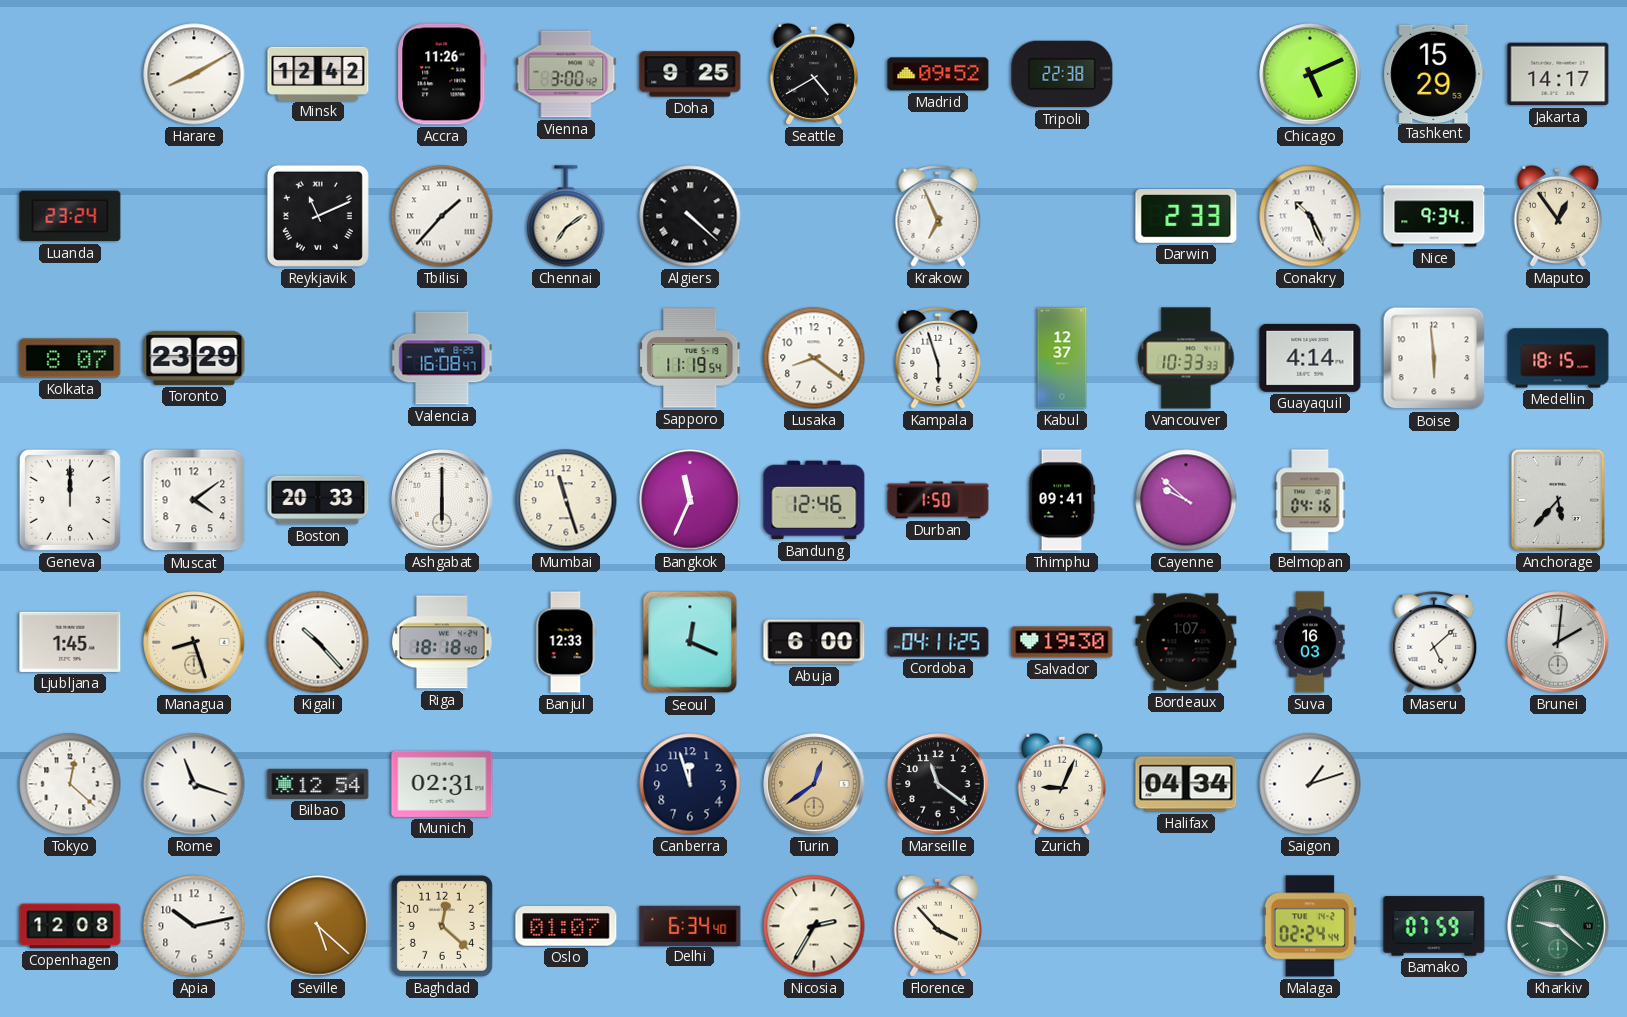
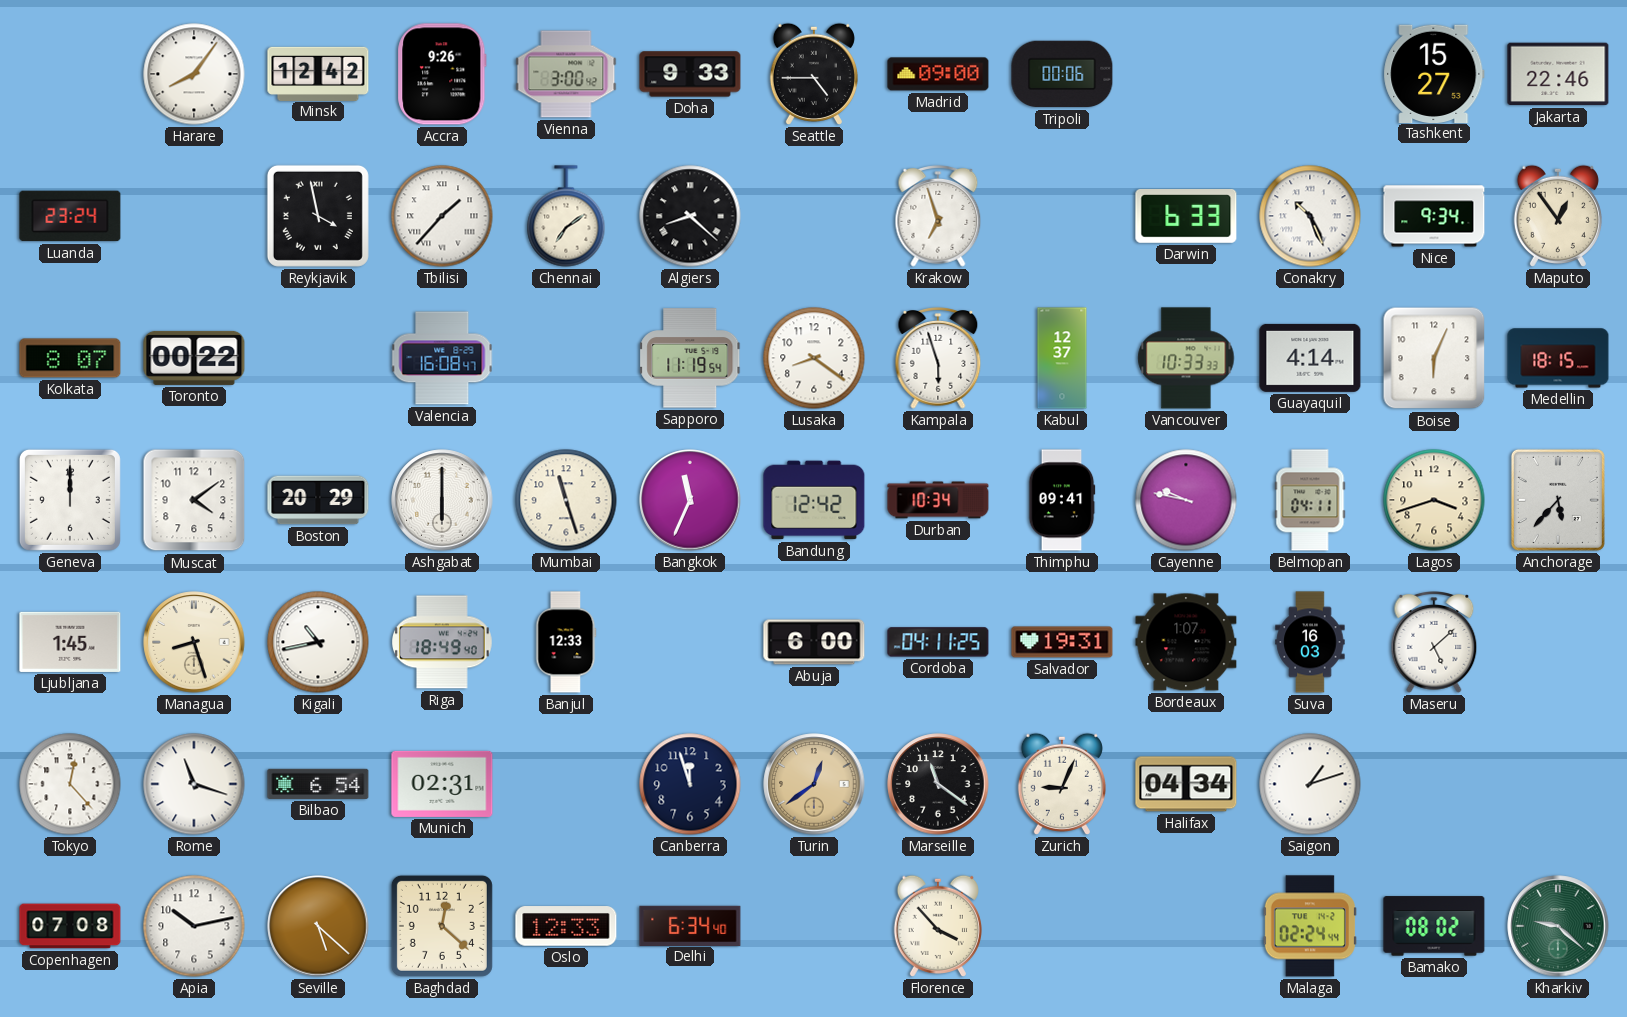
Harare: 8:10 -> 8:06 (194, 74)
Accra: 11:26 -> 9:26 (442, 74)
Doha: 9:25 -> 9:33 (690, 74)
Seattle: 4:40 -> 4:45 (814, 74)
Madrid: 09:52 -> 09:00 (938, 74)
Tripoli: 22:38 -> 00:06 (1062, 74)
Chicago: 5:11 -> none (1310, 74)
Tashkent: 15:29 -> 15:27 (1434, 73)
Jakarta: 14:17 -> 22:46 (1558, 74)
Reykjavik: 11:11 -> 3:58 (318, 216)
Algiers: 4:22 -> 8:22 (690, 216)
Krakow: 6:56 -> 6:57 (938, 217)
Darwin: 2:33 -> 6:33 (1186, 217)
Toronto: 23:29 -> 00:22 (194, 358)
Boise: 5:59 -> 6:04 (1434, 358)
Boston: 20:33 -> 20:29 (318, 500)
Bandung: 12:46 -> 12:42 (814, 500)
Durban: 1:50 -> 10:34 (938, 500)
Cayenne: 9:52 -> 9:47 (1186, 500)
Belmopan: 04:16 -> 04:11 (1310, 500)
Lagos: none -> 3:42 (1434, 500)
Kigali: 10:23 -> 10:43 (318, 642)
Riga: 18:18 -> 18:49 (443, 642)
Seoul: 12:19 -> none (690, 642)
Salvador: 19:30 -> 19:31 (1062, 642)
Brunei: 2:01 -> none (1558, 642)
Tokyo: 12:22 -> 12:23 (70, 784)
Bilbao: 12:54 -> 6:54 (318, 784)
Copenhagen: 12:08 -> 07:08 (70, 926)
Oslo: 01:07 -> 12:33 (566, 926)
Nicosia: 2:35 -> none (814, 926)
Bamako: 07:59 -> 08:02 (1434, 926)
